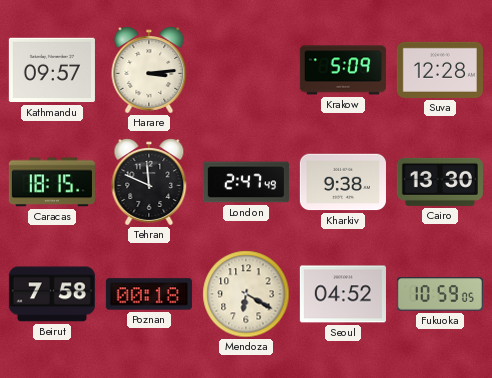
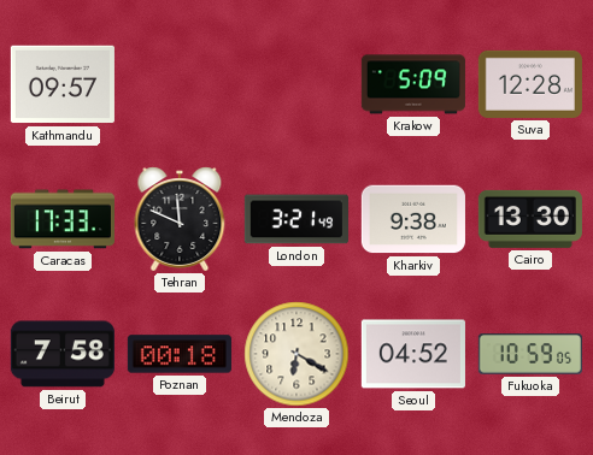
Harare: 3:14 -> none (149, 70)
Caracas: 18:15 -> 17:33 (63, 219)
London: 2:47 -> 3:21 (296, 219)
